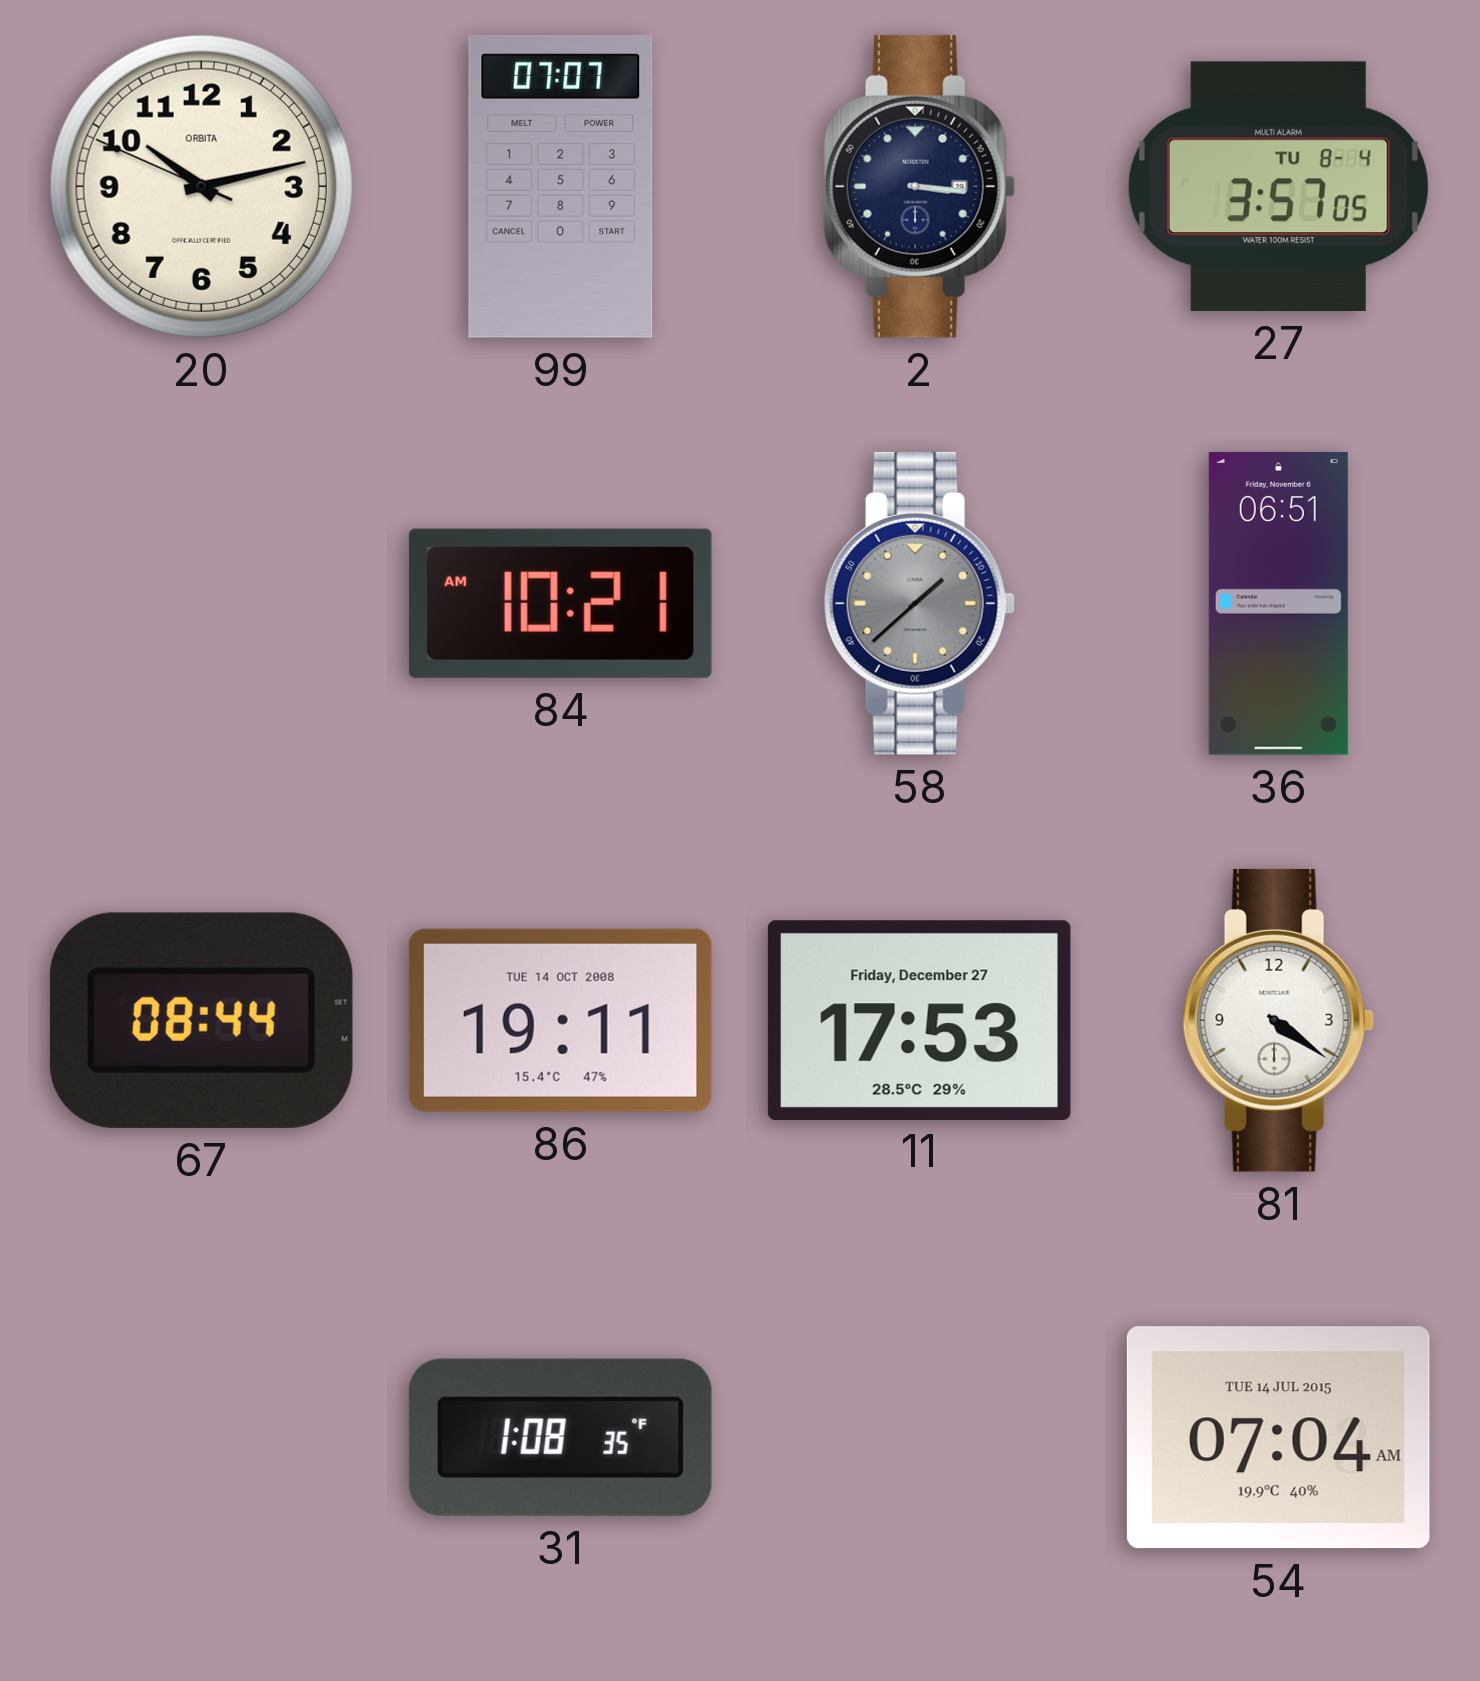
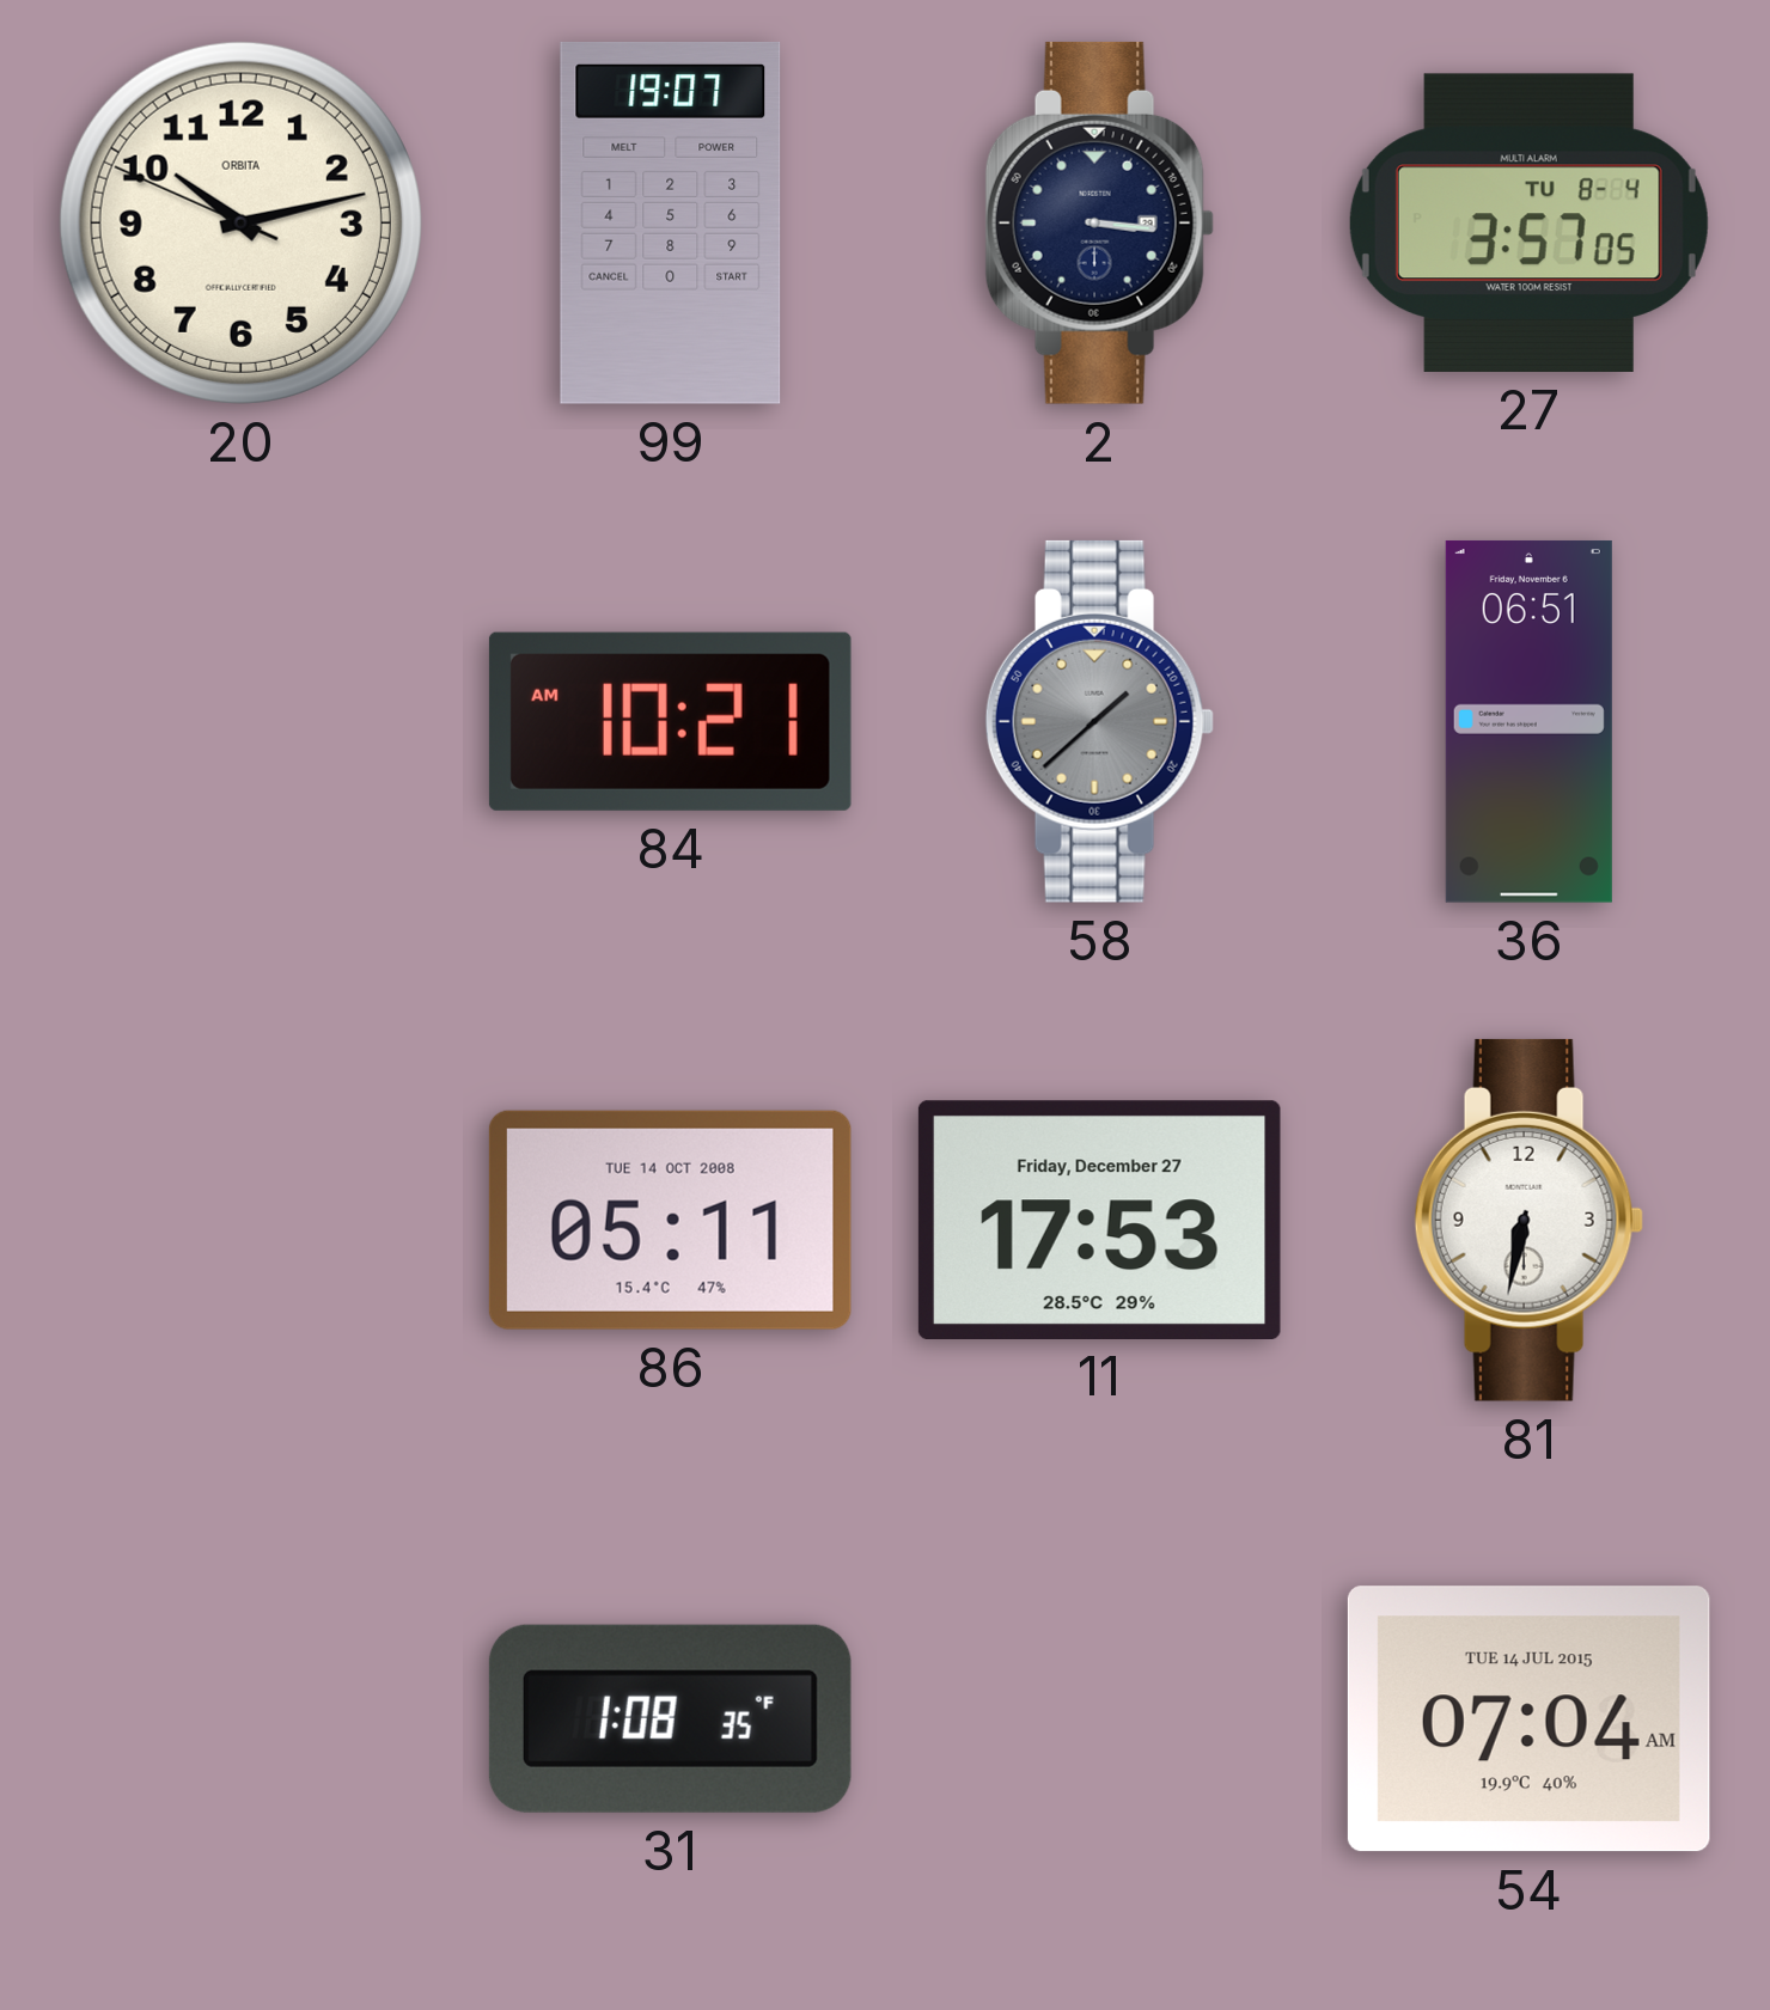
99: 07:07 -> 19:07 (671, 222)
67: 08:44 -> none (201, 1020)
86: 19:11 -> 05:11 (670, 1220)
81: 4:21 -> 6:32 (1528, 1220)
